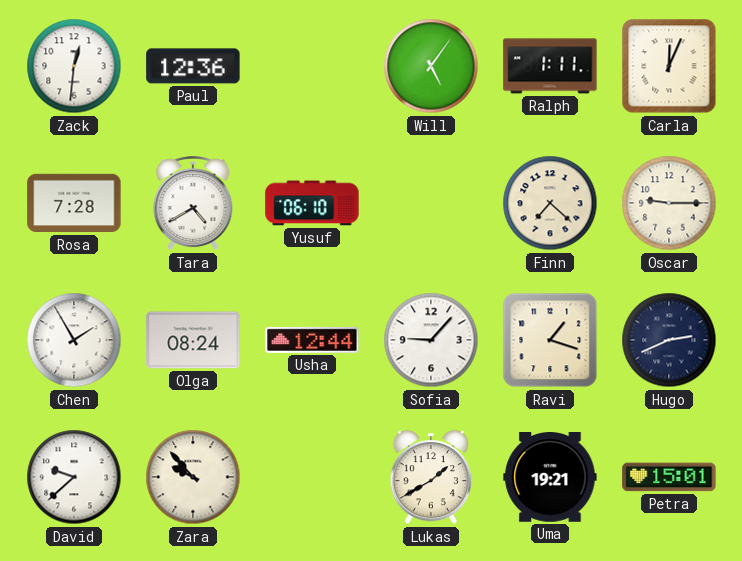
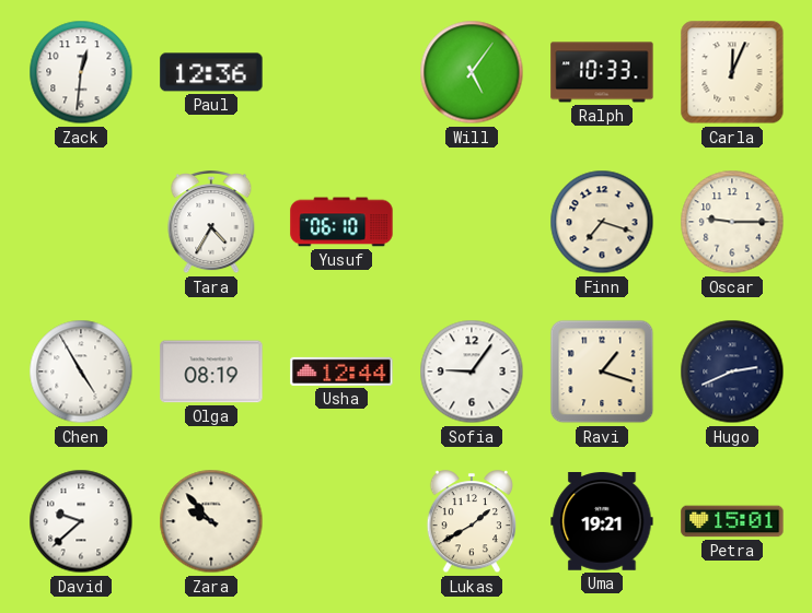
Ralph: 1:11 -> 10:33 (602, 72)
Rosa: 7:28 -> none (74, 203)
Tara: 4:40 -> 4:35 (211, 223)
Finn: 7:22 -> 7:18 (602, 222)
Chen: 1:55 -> 4:55 (81, 372)
Olga: 08:24 -> 08:19 (211, 372)
Sofia: 9:07 -> 9:06 (472, 372)
